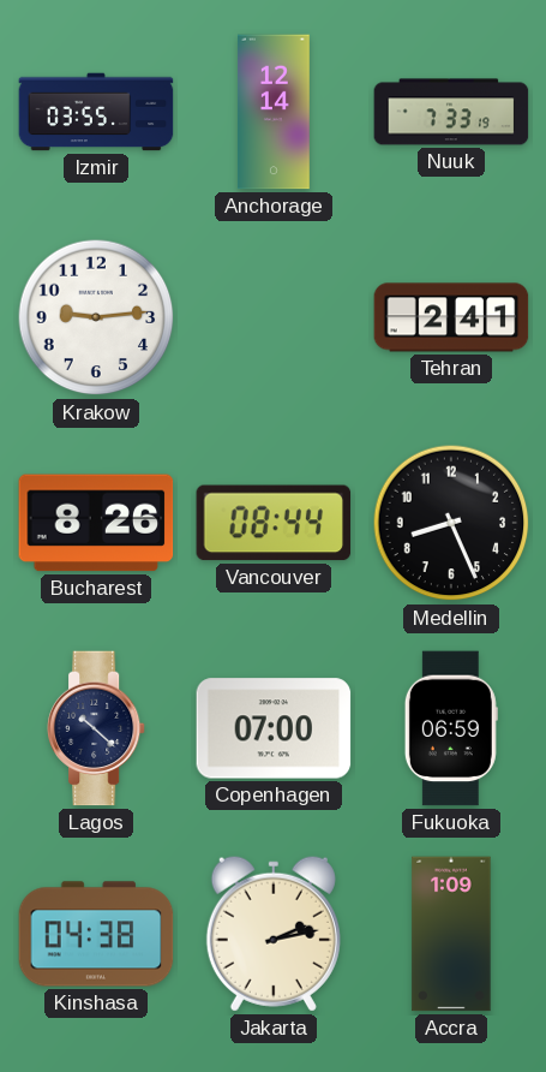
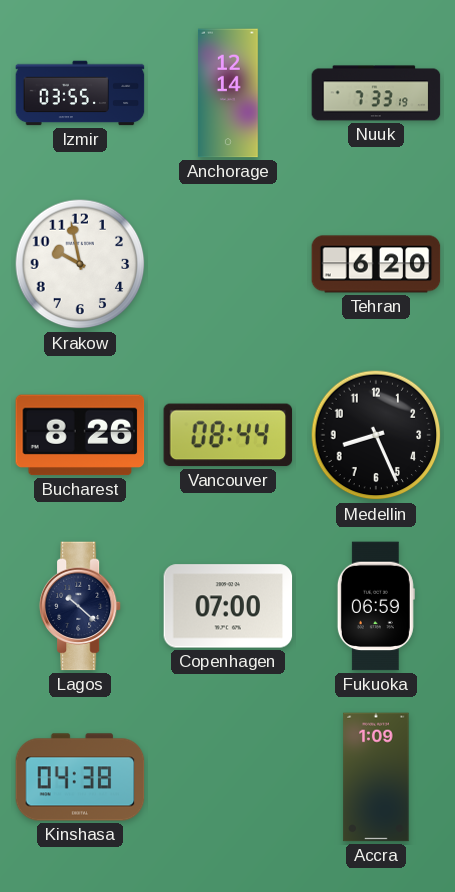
Krakow: 9:14 -> 9:58 (80, 264)
Tehran: 2:41 -> 6:20 (376, 264)
Jakarta: 2:13 -> none (274, 934)
